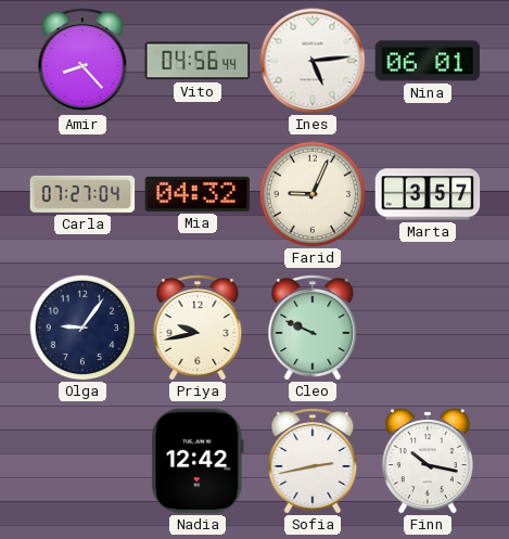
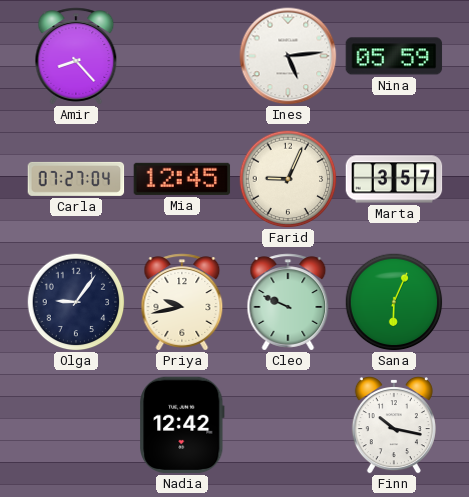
Vito: 04:56 -> none (198, 61)
Nina: 06:01 -> 05:59 (394, 56)
Mia: 04:32 -> 12:45 (182, 179)
Sana: none -> 6:04 (394, 302)
Sofia: 2:43 -> none (313, 461)
